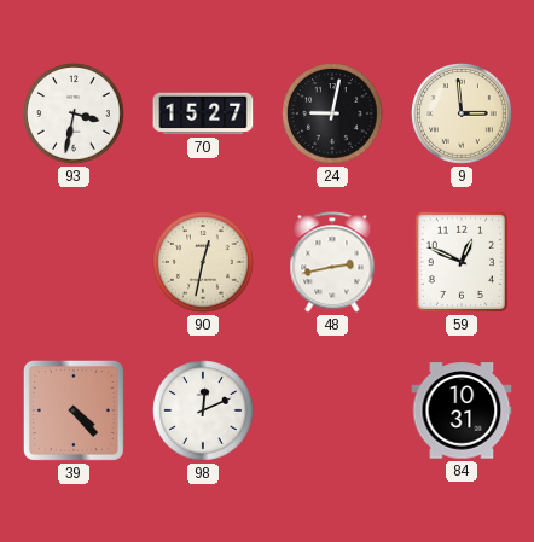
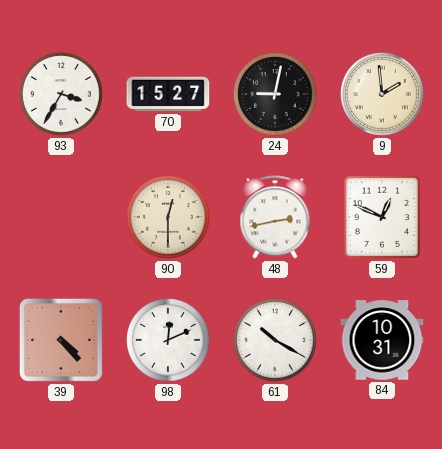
93: 3:32 -> 3:35 (61, 94)
9: 2:59 -> 1:59 (382, 94)
90: 12:32 -> 12:30 (168, 217)
61: none -> 10:20 (275, 340)
